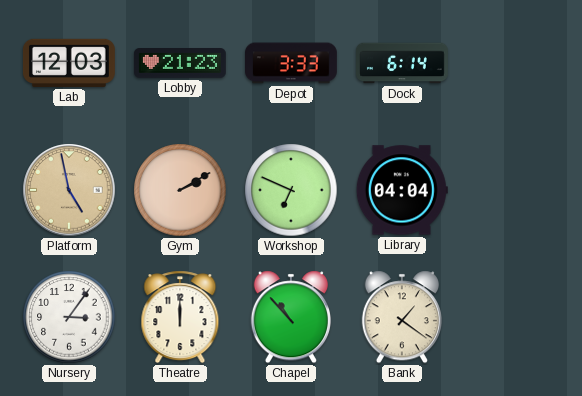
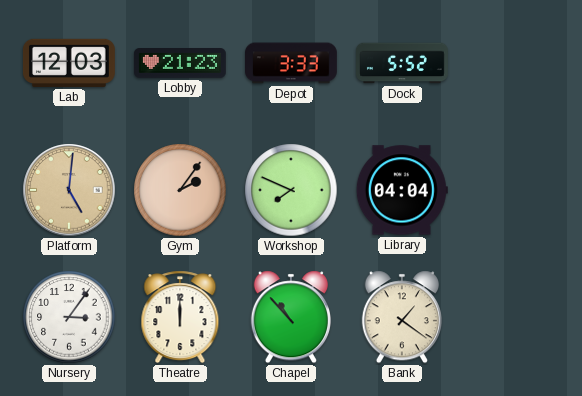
Dock: 6:14 -> 5:52 (403, 63)
Platform: 4:58 -> 5:01 (69, 190)
Gym: 2:10 -> 2:06 (180, 190)
Workshop: 6:49 -> 7:49 (291, 190)
